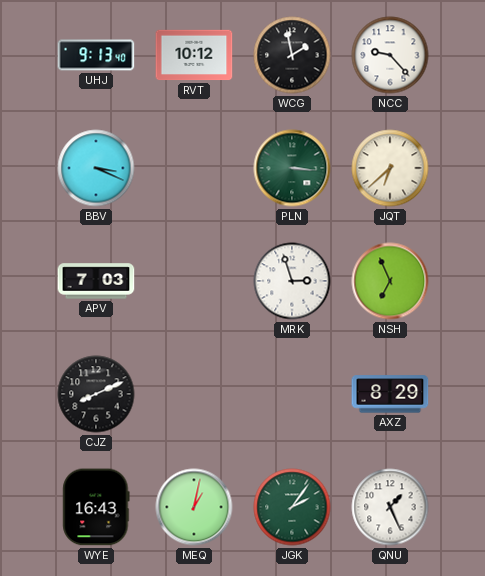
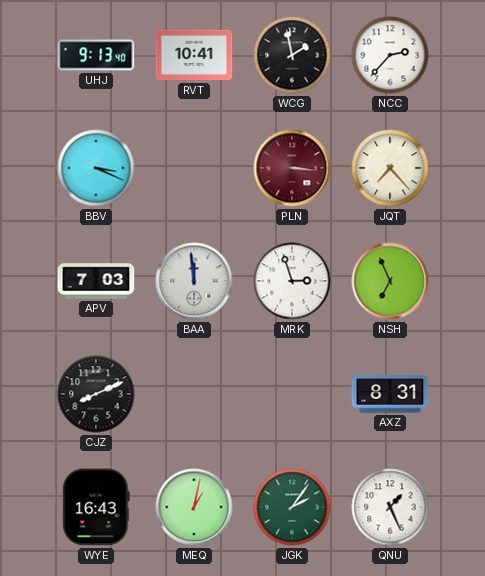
RVT: 10:12 -> 10:41 (194, 55)
NCC: 9:23 -> 2:37 (390, 55)
PLN dial: green -> burgundy (292, 168)
JQT: 6:38 -> 7:23 (390, 168)
BAA: none -> 11:59 (194, 281)
AXZ: 8:29 -> 8:31 (390, 394)
